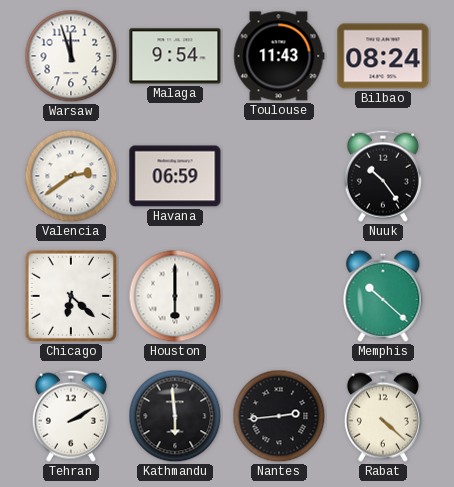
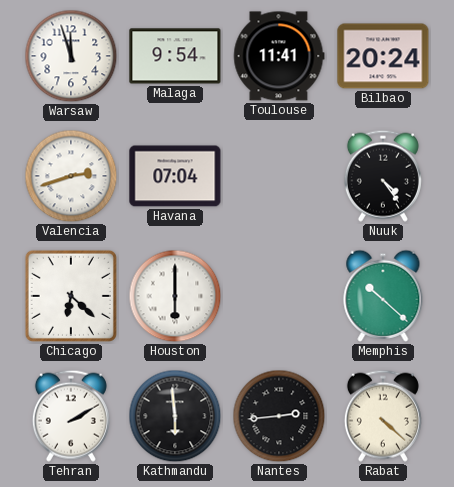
Toulouse: 11:43 -> 11:41 (279, 56)
Bilbao: 08:24 -> 20:24 (383, 56)
Valencia: 2:39 -> 2:42 (71, 176)
Havana: 06:59 -> 07:04 (175, 176)
Nuuk: 10:24 -> 4:24 (383, 176)
